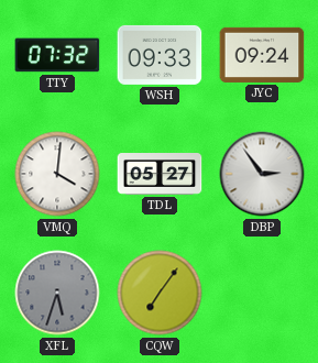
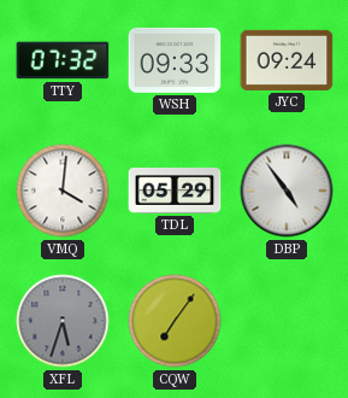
TDL: 05:27 -> 05:29 (175, 192)
DBP: 2:54 -> 4:54 (287, 191)
